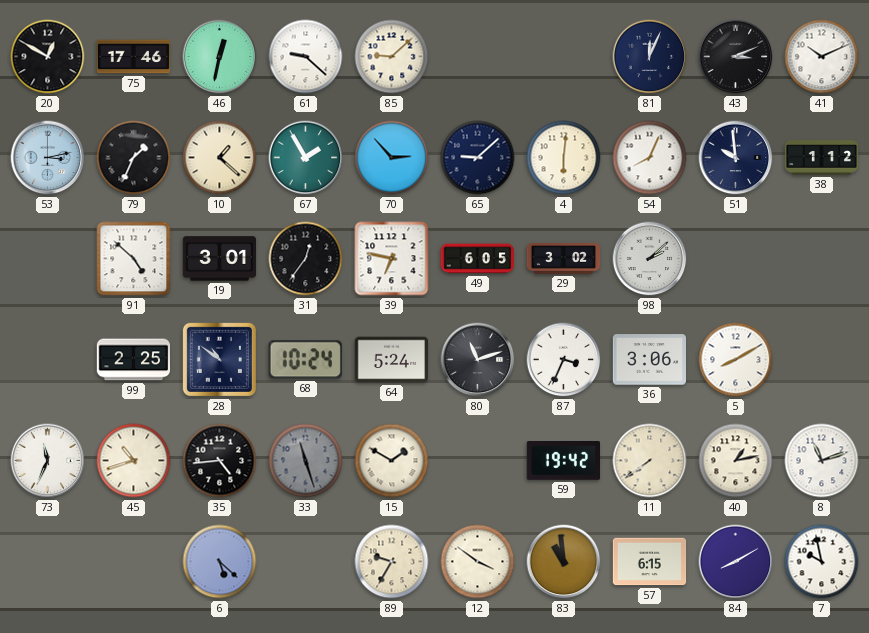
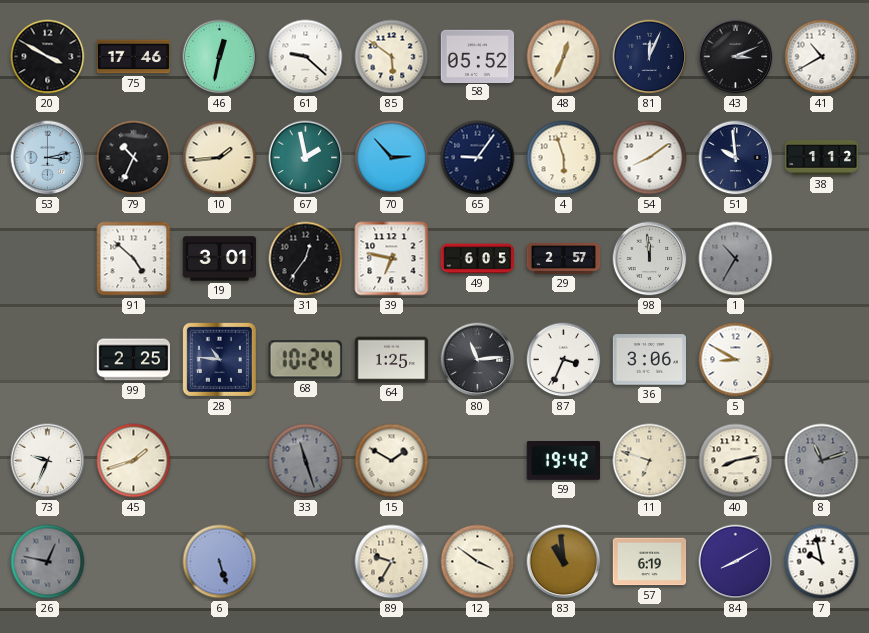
20: 12:50 -> 3:50 (48, 57)
85: 9:08 -> 5:51 (392, 57)
58: none -> 05:52 (478, 56)
48: none -> 12:34 (564, 57)
41: 10:11 -> 10:40 (822, 57)
79: 1:34 -> 10:34 (134, 158)
10: 1:22 -> 1:44 (220, 158)
67: 1:55 -> 1:58 (306, 158)
65: 9:08 -> 9:06 (478, 158)
4: 6:01 -> 5:57 (564, 158)
54: 8:04 -> 8:09 (650, 158)
29: 3:02 -> 2:57 (564, 259)
98: 2:08 -> 11:59 (650, 259)
1: none -> 10:35 (736, 259)
28: 10:51 -> 10:46 (219, 359)
64: 5:24 -> 1:25 (392, 360)
80: 11:12 -> 11:14 (478, 360)
5: 8:10 -> 8:50 (736, 360)
73: 11:34 -> 9:34 (48, 461)
45: 10:42 -> 1:42 (134, 461)
35: 4:44 -> none (220, 461)
11: 7:39 -> 6:48 (650, 461)
40: 1:13 -> 8:13 (736, 461)
8 dial: white -> grey (822, 461)
26: none -> 12:47 (48, 562)
6: 5:22 -> 5:27 (220, 562)
57: 6:15 -> 6:19 (650, 562)
